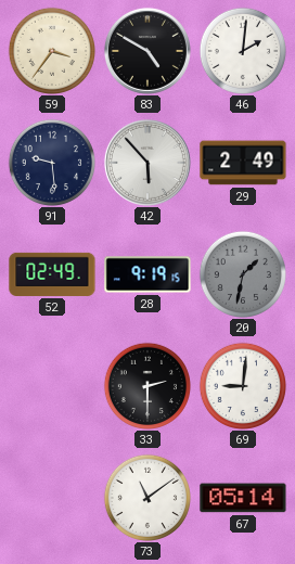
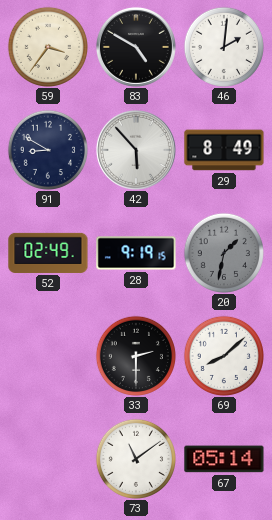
91: 9:29 -> 8:50 (48, 150)
29: 2:49 -> 8:49 (224, 150)
69: 9:01 -> 8:08 (224, 356)
